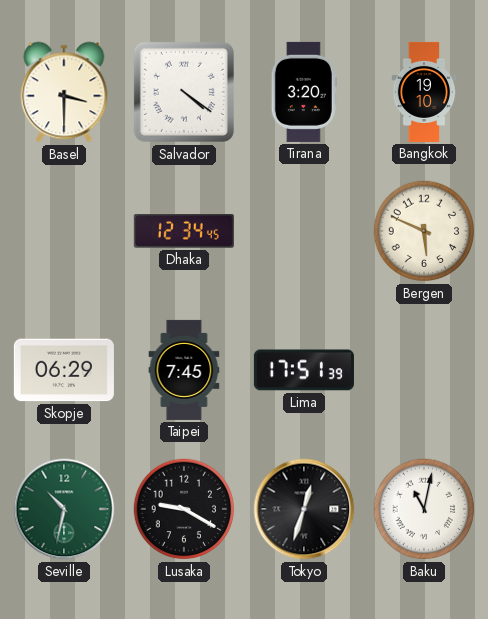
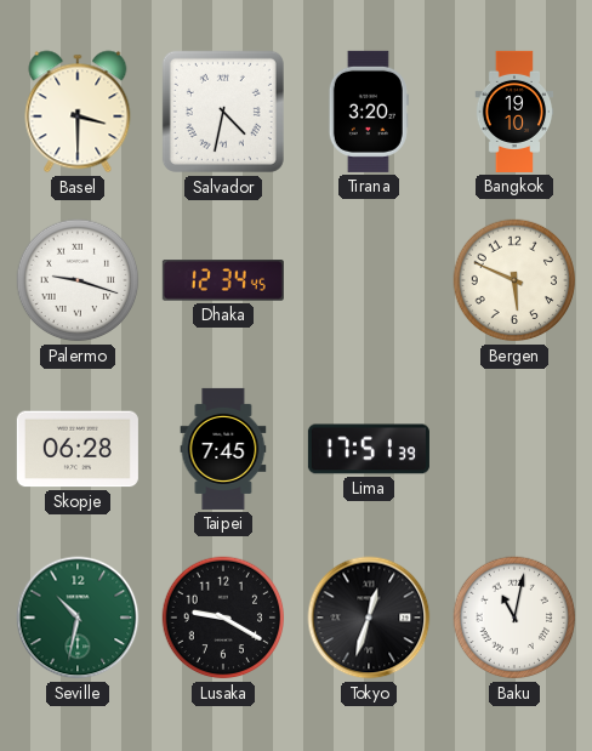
Salvador: 4:21 -> 4:32 (223, 112)
Palermo: none -> 9:18 (78, 280)
Skopje: 06:29 -> 06:28 (78, 449)
